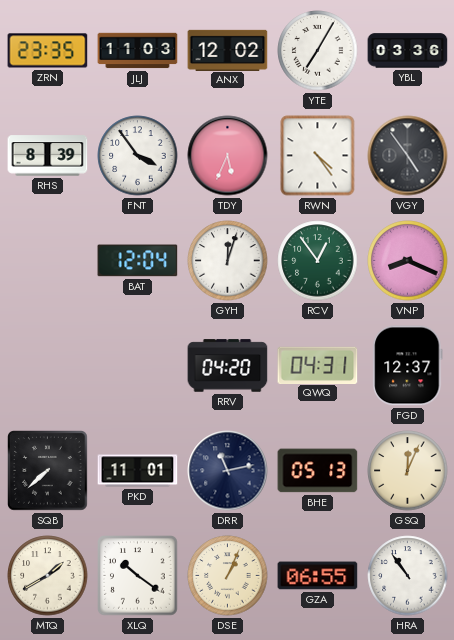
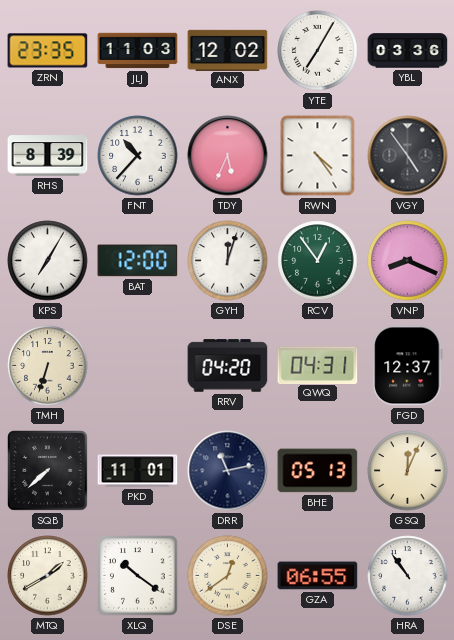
FNT: 3:54 -> 10:37 (138, 156)
KPS: none -> 7:05 (48, 261)
BAT: 12:04 -> 12:00 (138, 261)
TMH: none -> 6:33 (48, 366)
DSE: 1:04 -> 12:39 (228, 576)
